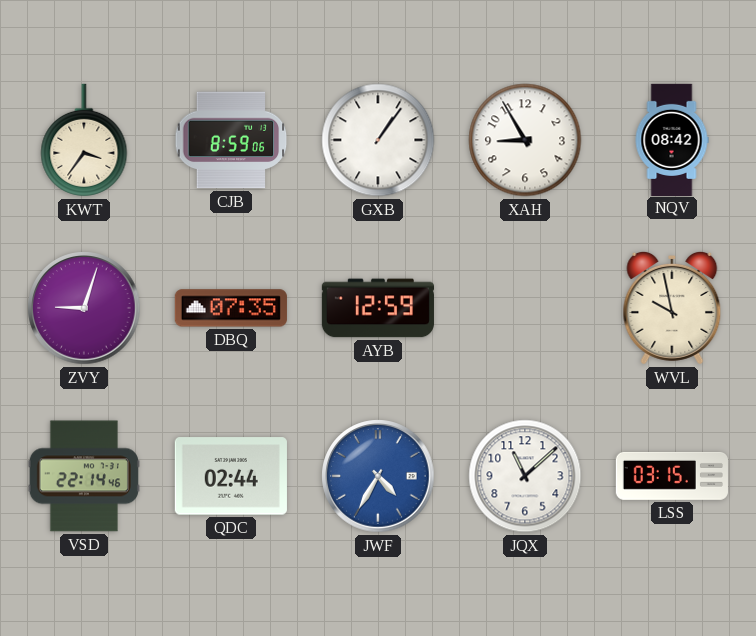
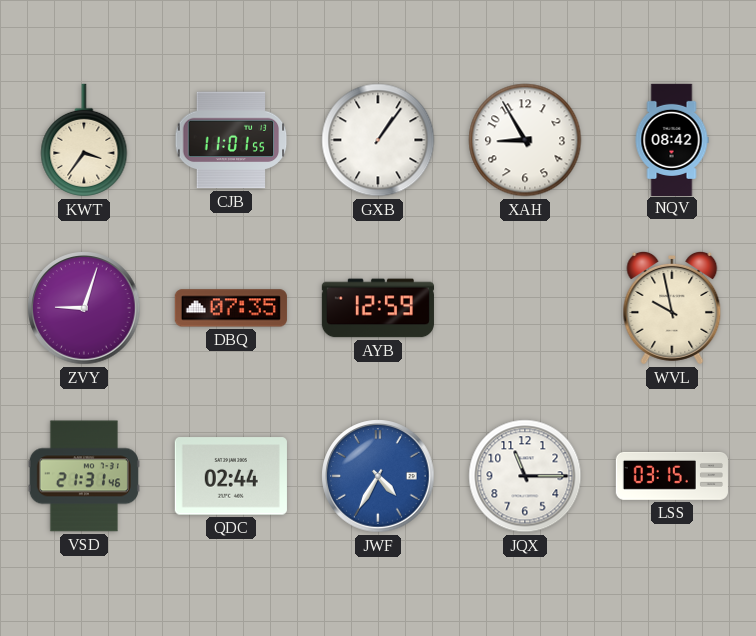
CJB: 8:59 -> 11:01 (231, 140)
VSD: 22:14 -> 21:31 (84, 476)
JQX: 11:08 -> 11:15 (525, 476)
